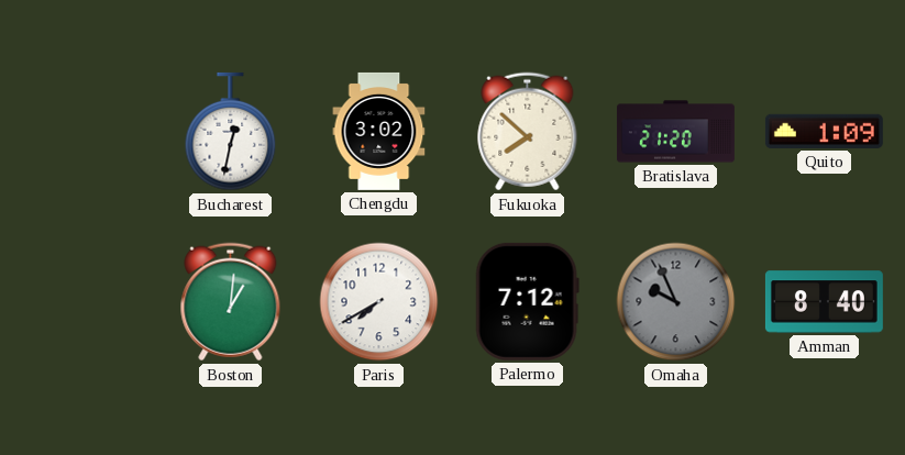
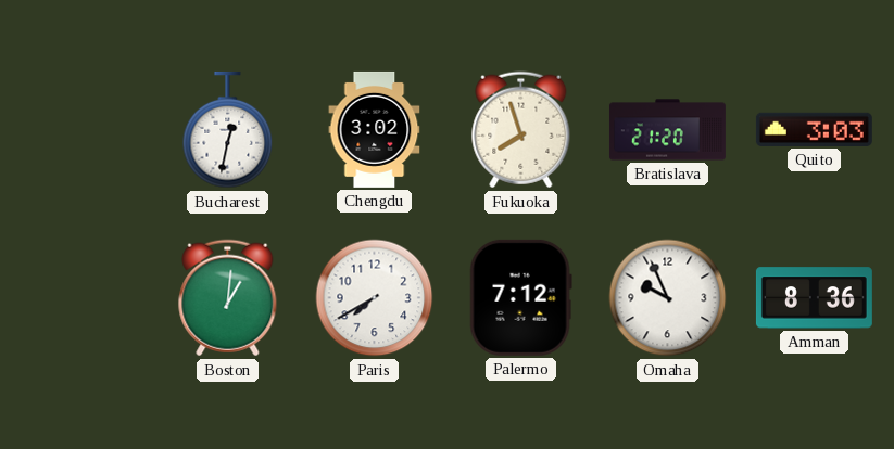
Fukuoka: 7:52 -> 7:57 (521, 130)
Quito: 1:09 -> 3:03 (814, 129)
Omaha dial: grey -> white (668, 298)
Amman: 8:40 -> 8:36 (814, 298)
